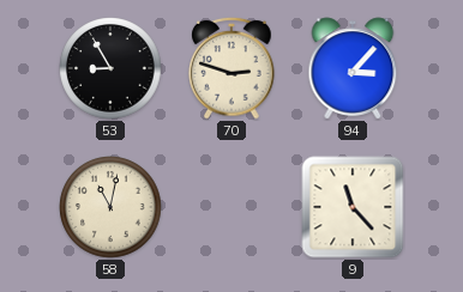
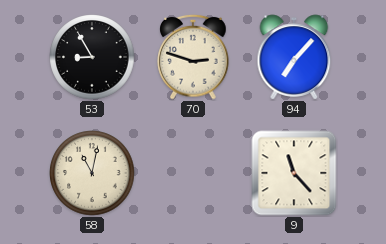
94: 3:07 -> 7:07 (294, 57)
